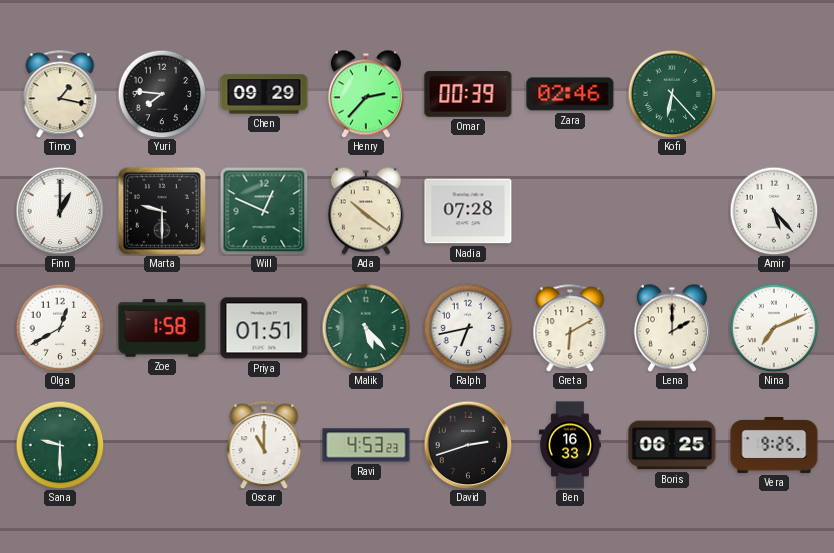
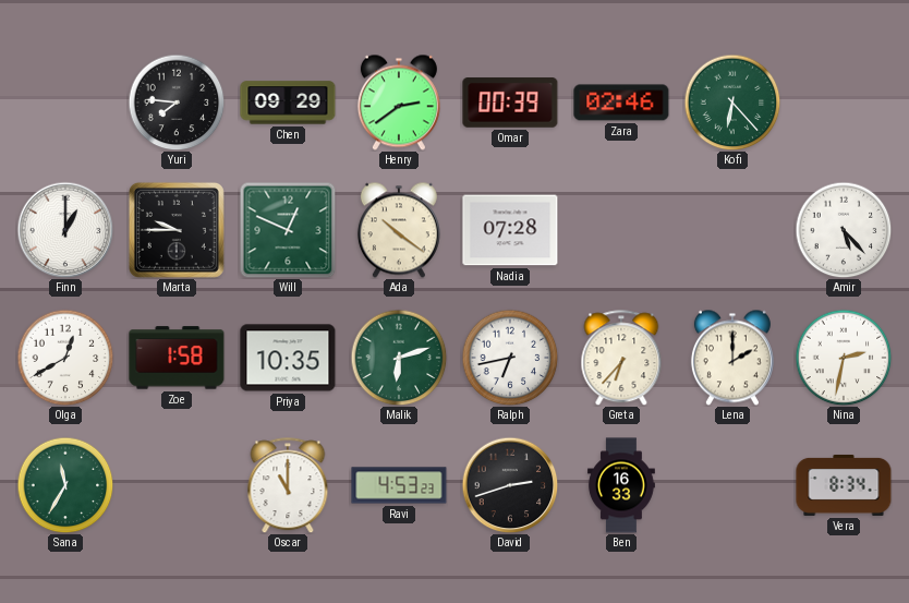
Timo: 1:17 -> none (60, 94)
Henry: 2:37 -> 2:39 (399, 102)
Marta: 9:30 -> 9:45 (177, 230)
Priya: 01:51 -> 10:35 (288, 358)
Malik: 5:23 -> 6:12 (399, 358)
Greta: 6:10 -> 6:37 (621, 358)
Nina: 7:11 -> 2:32 (844, 358)
Sana: 9:30 -> 11:35 (65, 485)
Boris: 06:25 -> none (672, 445)
Vera: 9:25 -> 8:34 (844, 485)
